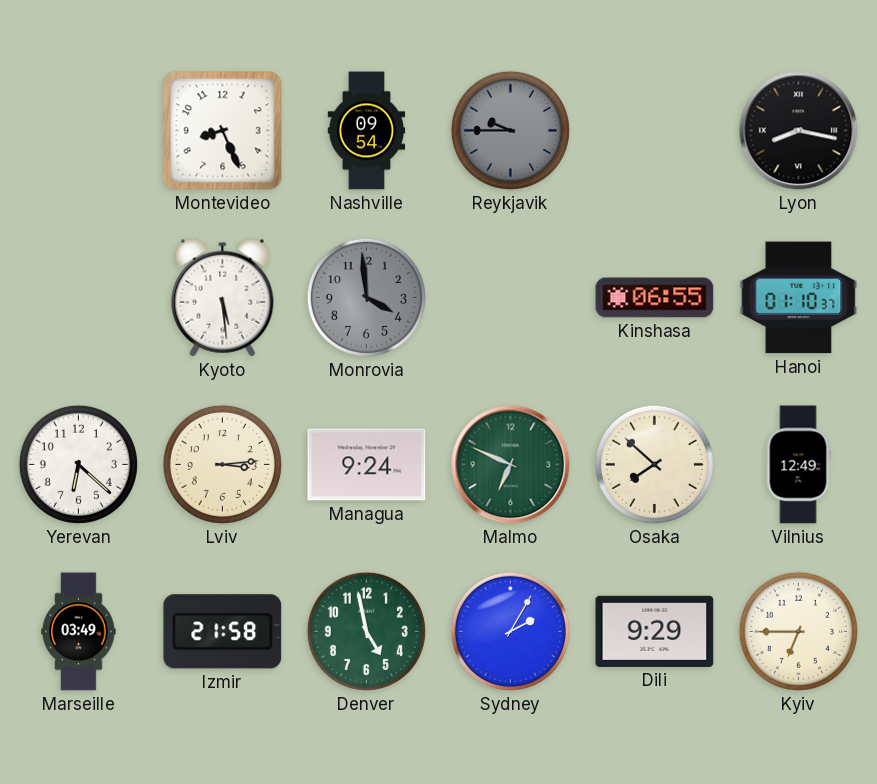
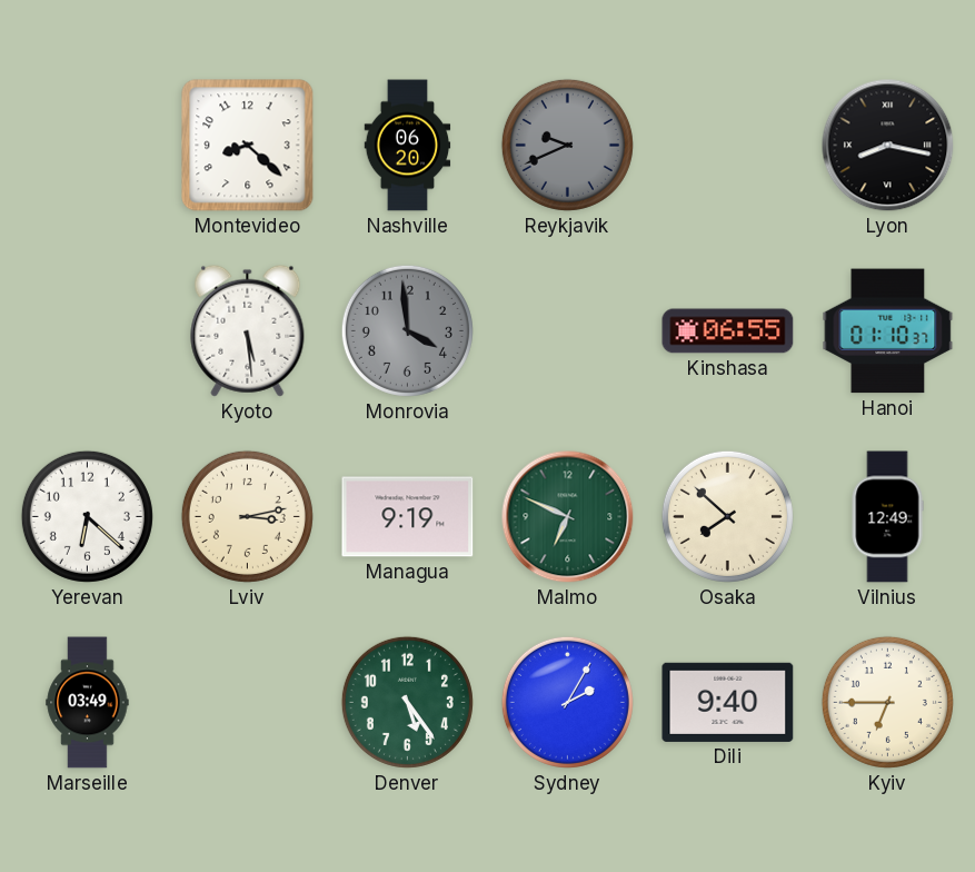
Montevideo: 8:26 -> 8:22 (248, 146)
Nashville: 09:54 -> 06:20 (408, 146)
Reykjavik: 9:45 -> 9:41 (567, 145)
Lviv: 3:14 -> 3:13 (247, 516)
Managua: 9:24 -> 9:19 (408, 517)
Izmir: 21:58 -> none (223, 632)
Denver: 4:58 -> 5:24 (407, 702)
Dili: 9:29 -> 9:40 (728, 702)
